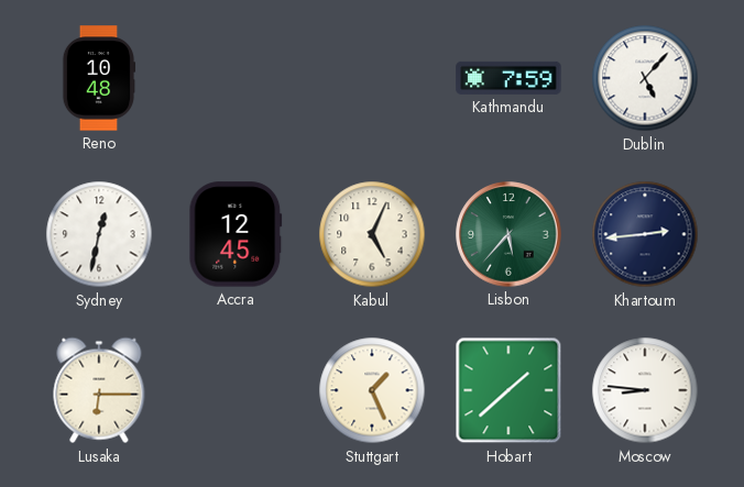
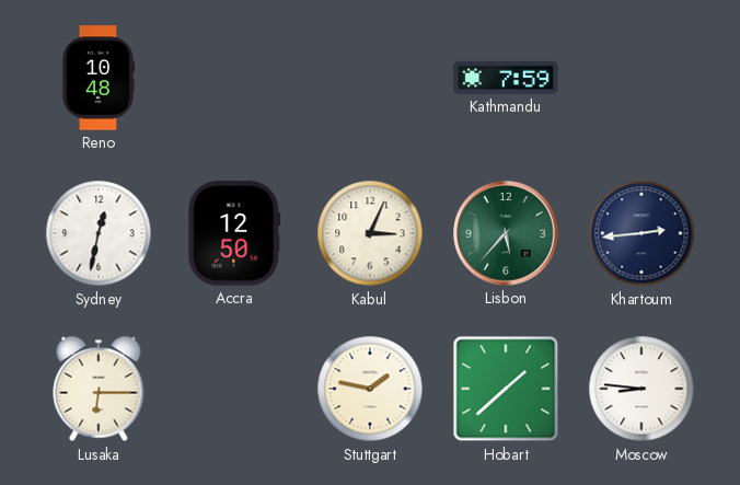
Dublin: 5:07 -> none (645, 78)
Accra: 12:45 -> 12:50 (234, 233)
Kabul: 5:04 -> 3:04 (370, 233)
Stuttgart: 1:26 -> 1:47 (370, 389)
